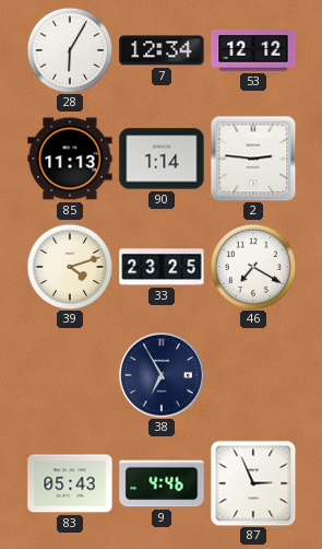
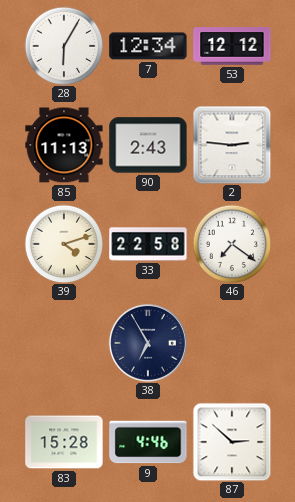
90: 1:14 -> 2:43 (148, 145)
33: 23:25 -> 22:58 (148, 244)
46: 7:20 -> 7:21 (232, 244)
83: 05:43 -> 15:28 (64, 442)
87: 2:56 -> 2:52 (232, 442)
